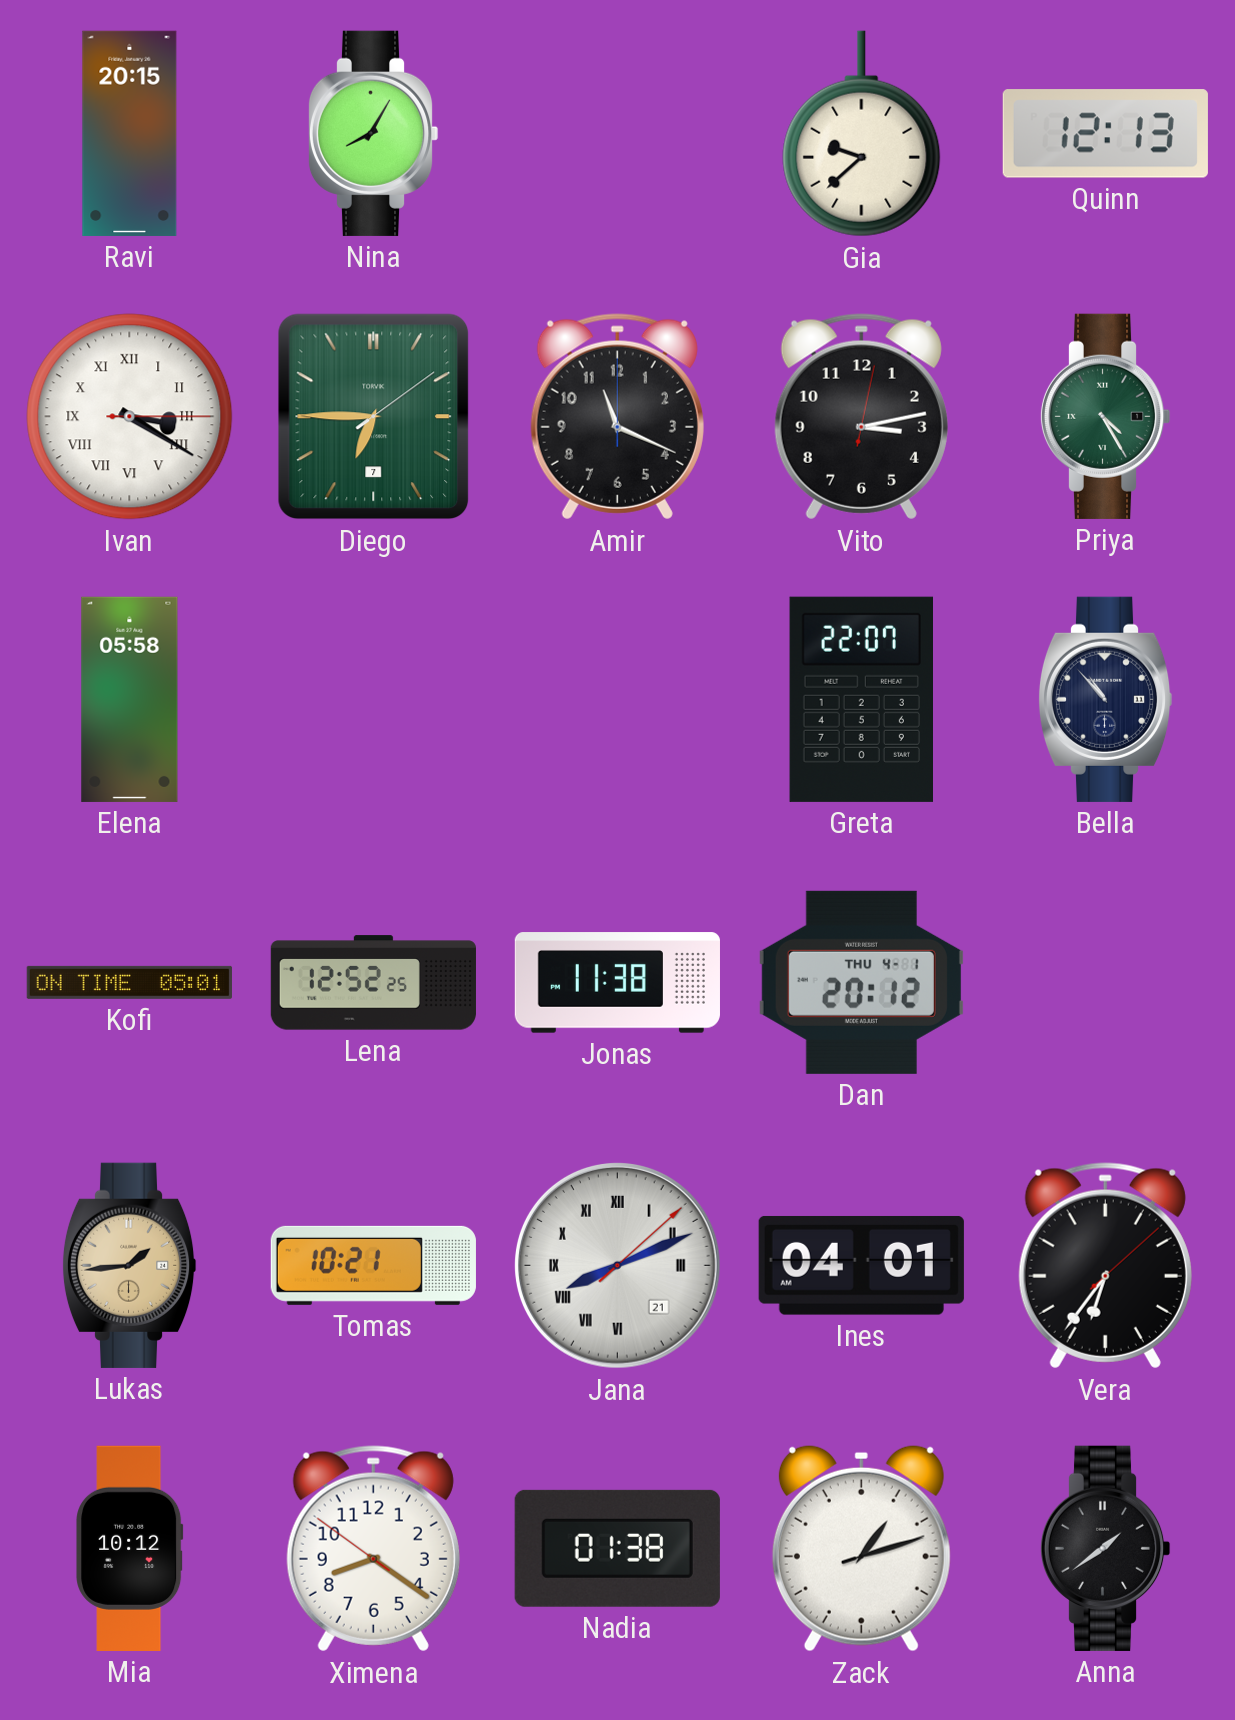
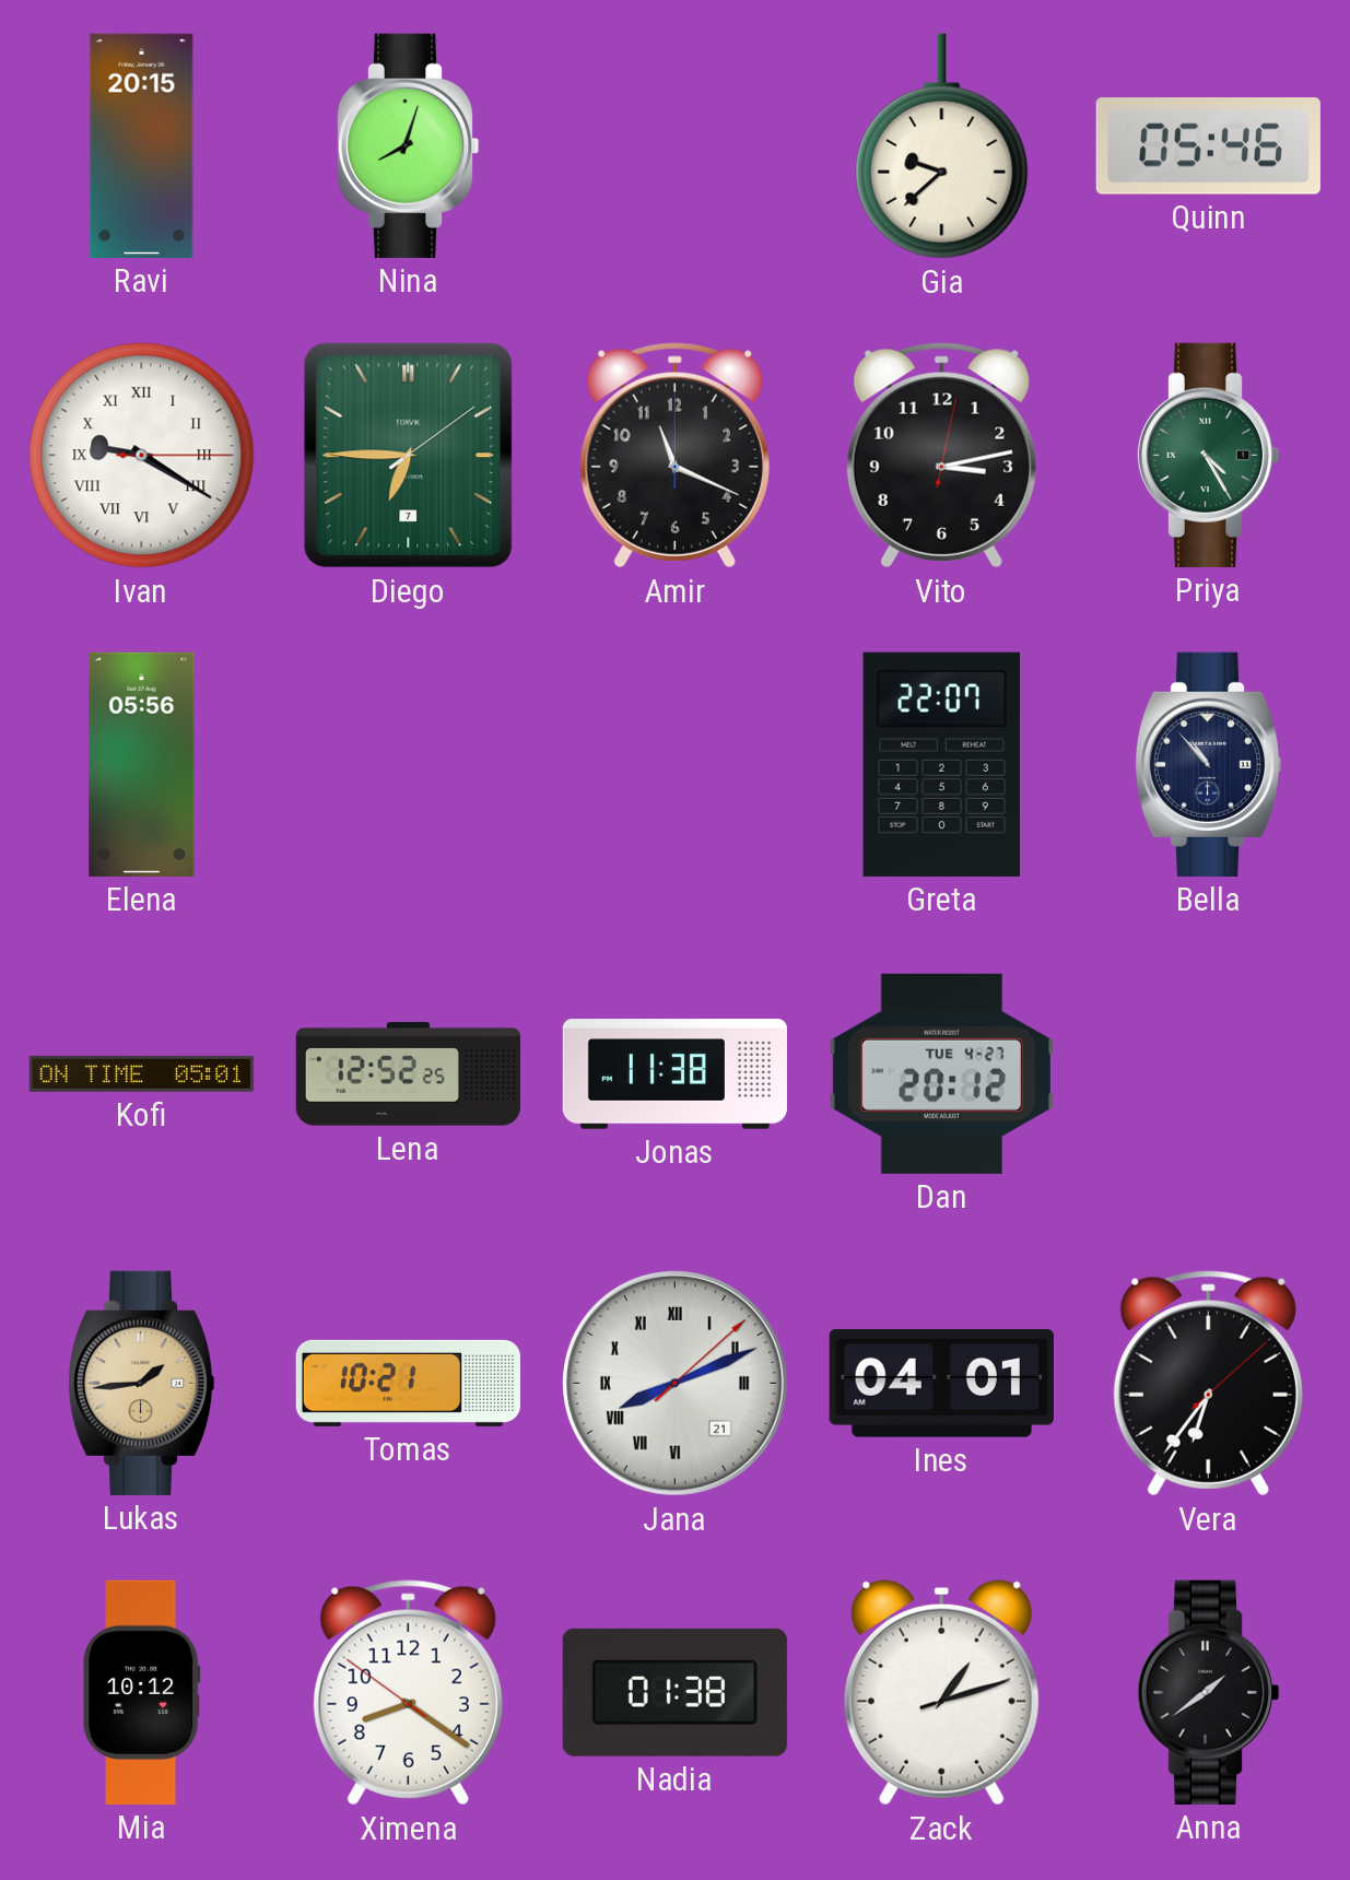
Nina: 8:05 -> 8:03 (408, 145)
Quinn: 12:13 -> 05:46 (1208, 146)
Ivan: 3:20 -> 9:20 (142, 456)
Elena: 05:58 -> 05:56 (142, 764)
Dan date: THU 4-1 -> TUE 4-27 (941, 1073)
